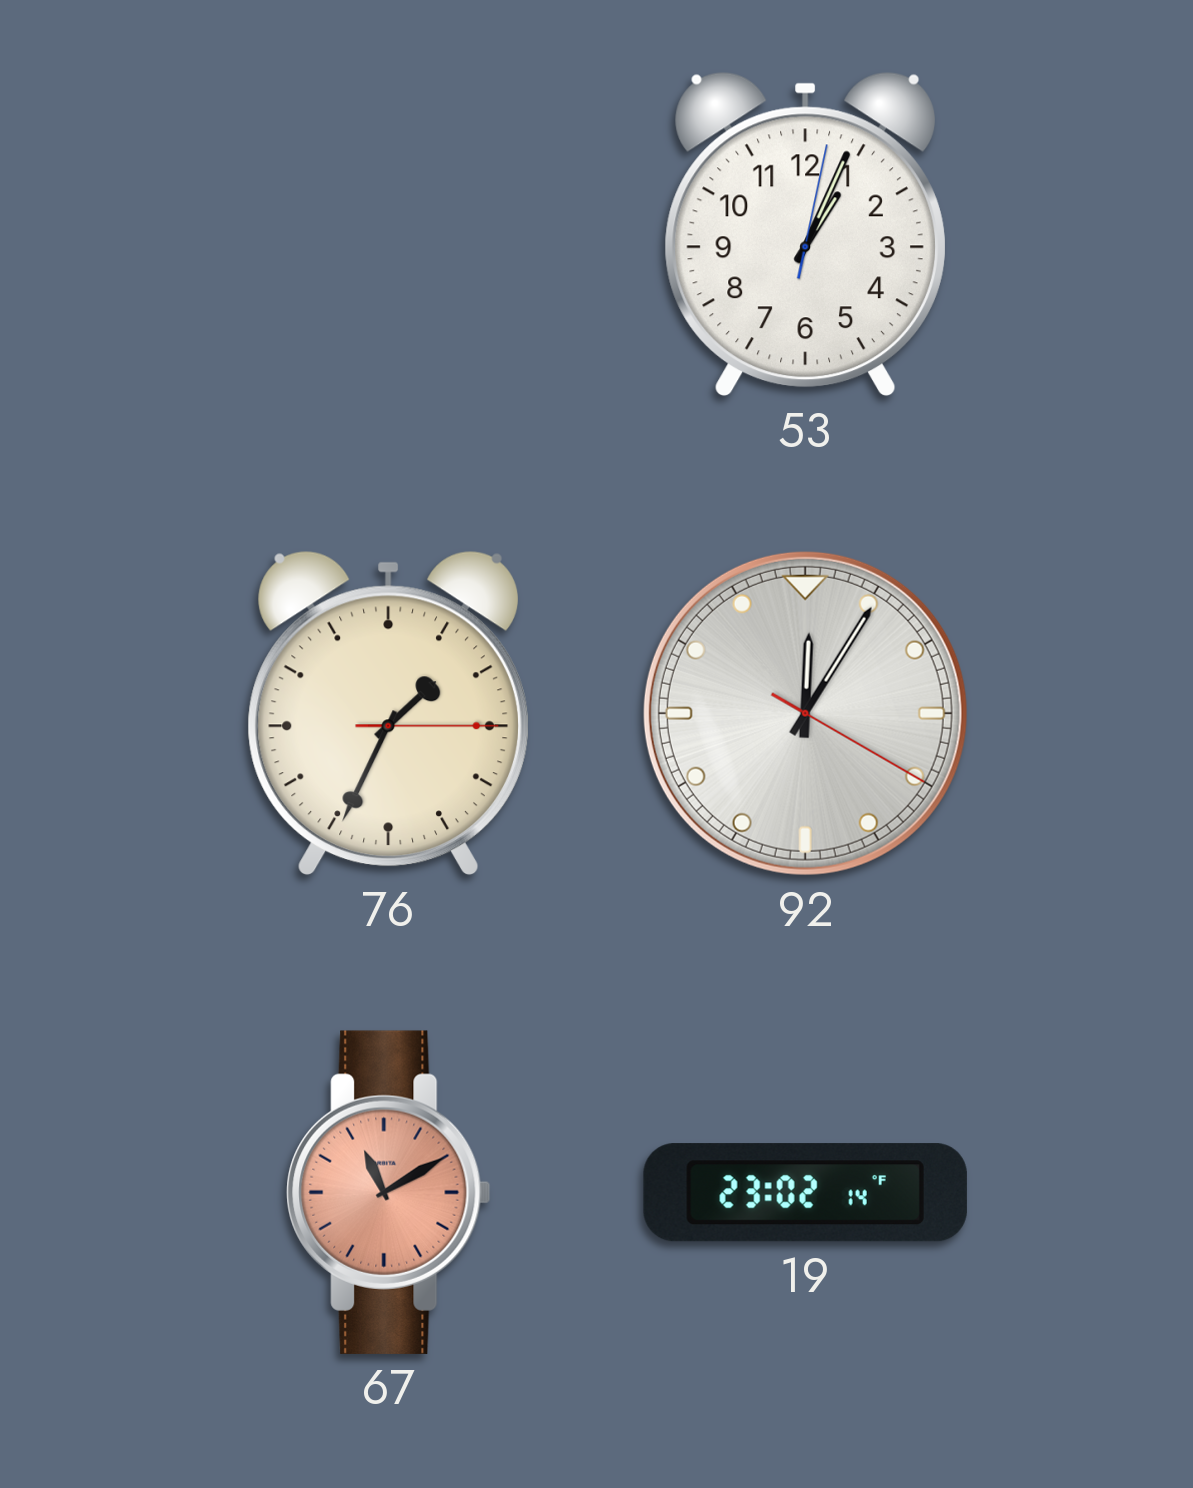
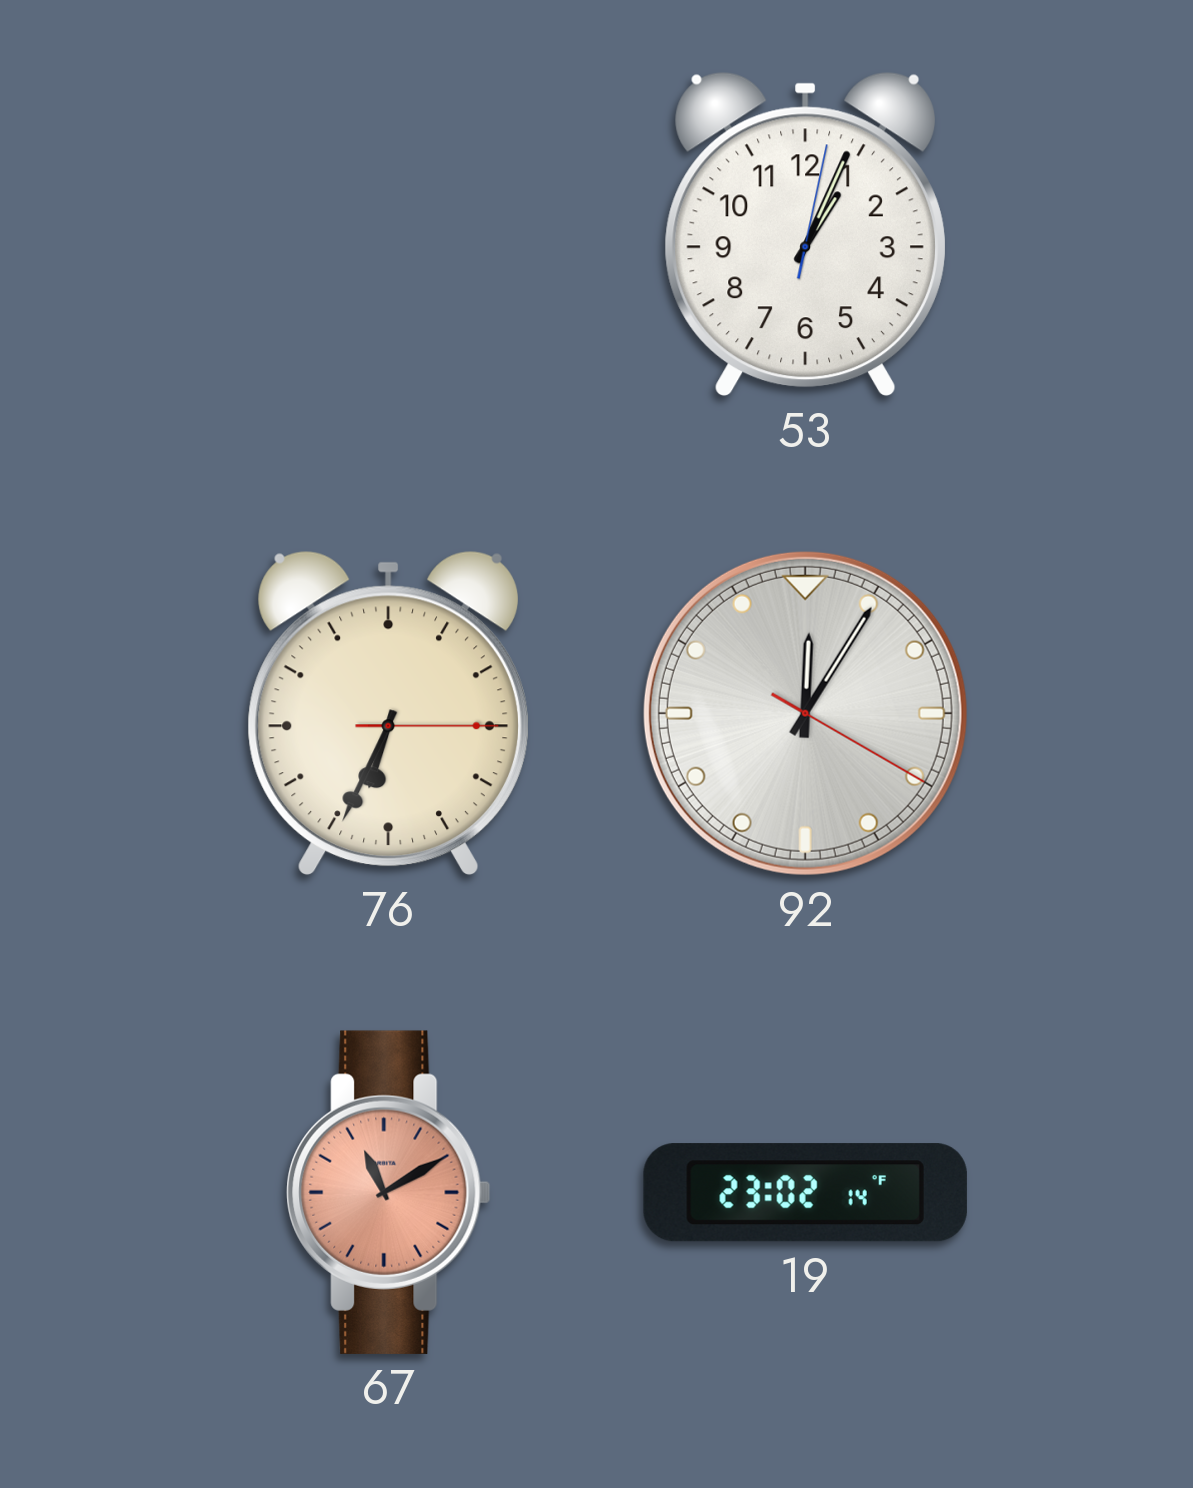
76: 1:34 -> 6:34 (388, 713)
